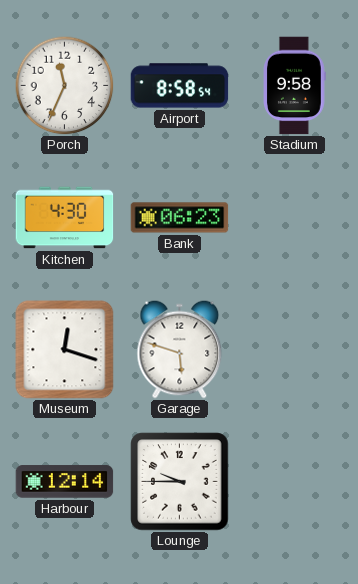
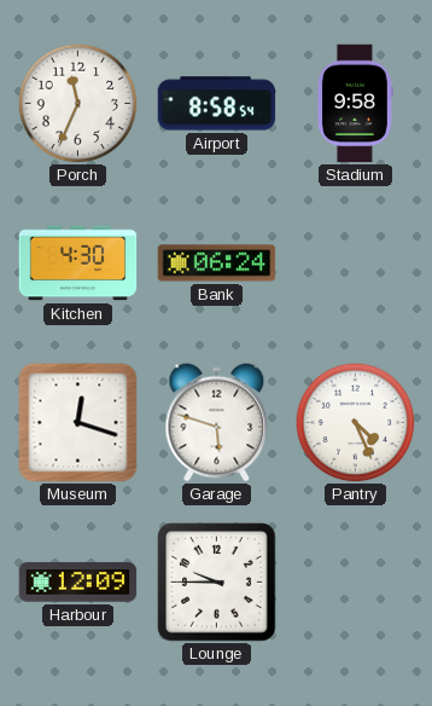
Bank: 06:23 -> 06:24 (217, 264)
Pantry: none -> 4:26 (356, 423)
Harbour: 12:14 -> 12:09 (78, 583)
